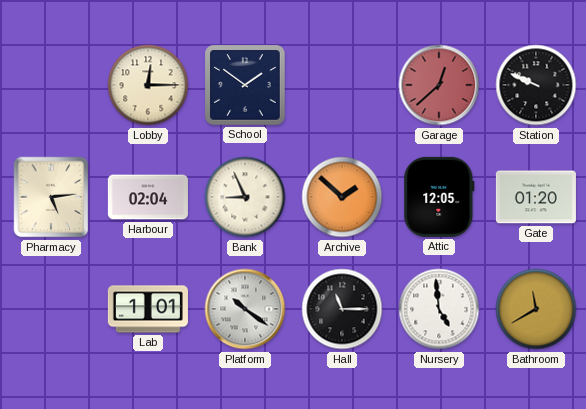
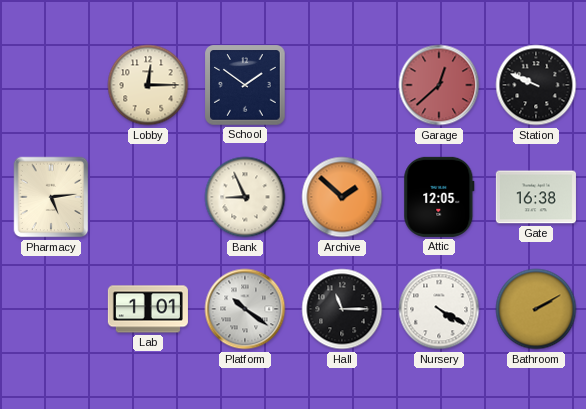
Harbour: 02:04 -> none (148, 197)
Gate: 01:20 -> 16:38 (536, 197)
Nursery: 4:59 -> 4:20 (439, 309)
Bathroom: 11:40 -> 2:10 (536, 309)
